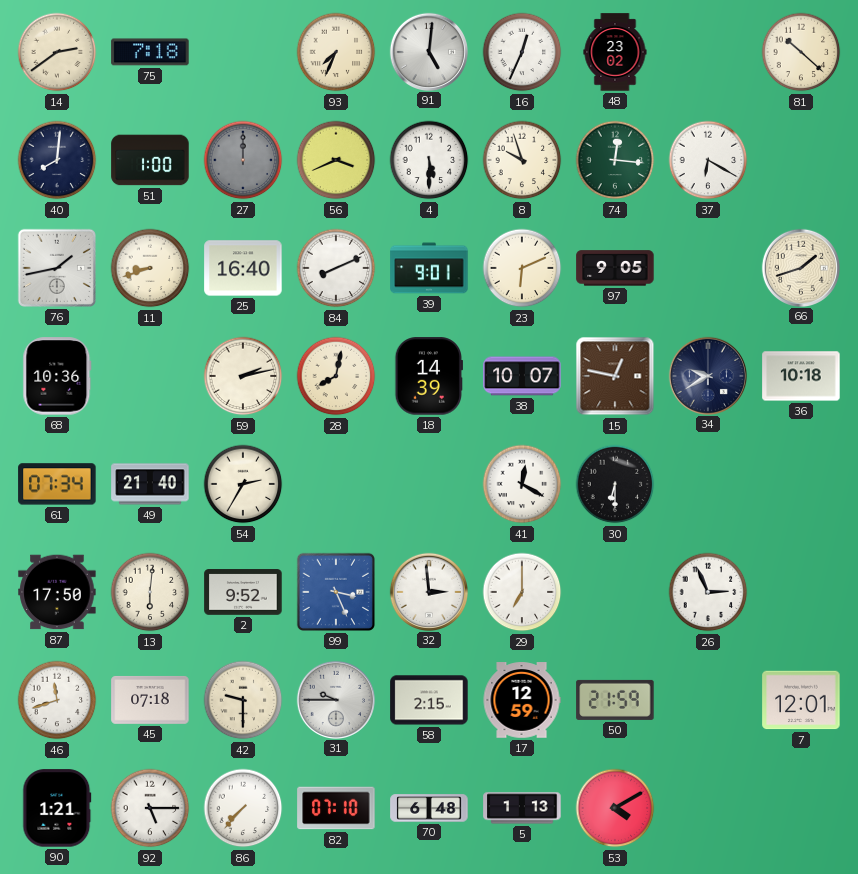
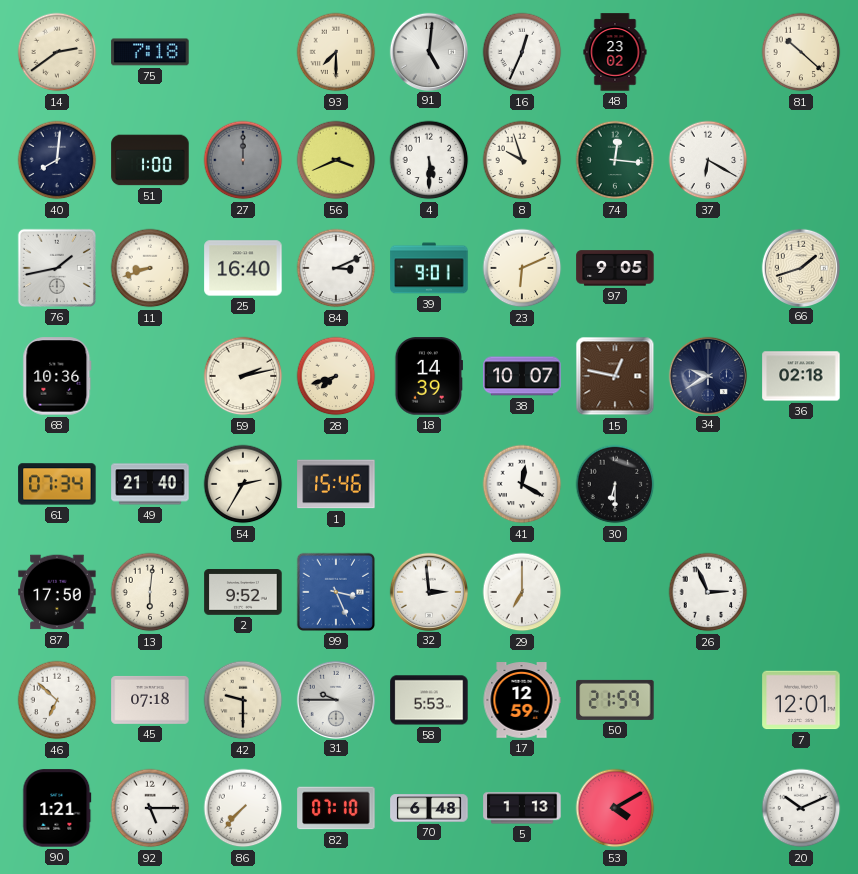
93: 7:34 -> 7:30 (336, 52)
84: 8:11 -> 3:11 (336, 268)
28: 8:02 -> 7:42 (336, 376)
36: 10:18 -> 02:18 (801, 376)
1: none -> 15:46 (336, 484)
46: 11:42 -> 6:52 (57, 700)
58: 2:15 -> 5:53 (429, 700)
20: none -> 10:11 (801, 808)
